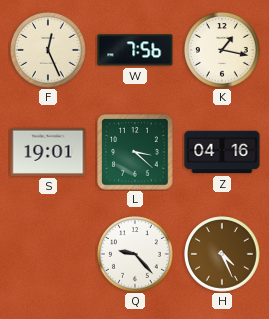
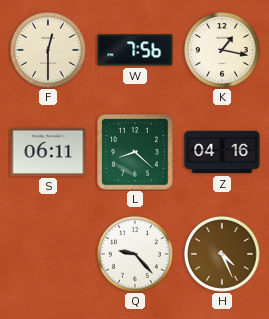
F: 12:26 -> 12:30 (49, 51)
S: 19:01 -> 06:11 (48, 152)
L: 3:22 -> 8:22 (135, 152)
